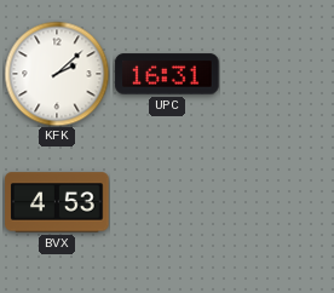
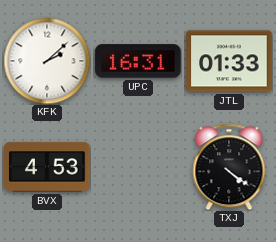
JTL: none -> 01:33 (229, 61)
TXJ: none -> 4:21 (229, 167)
